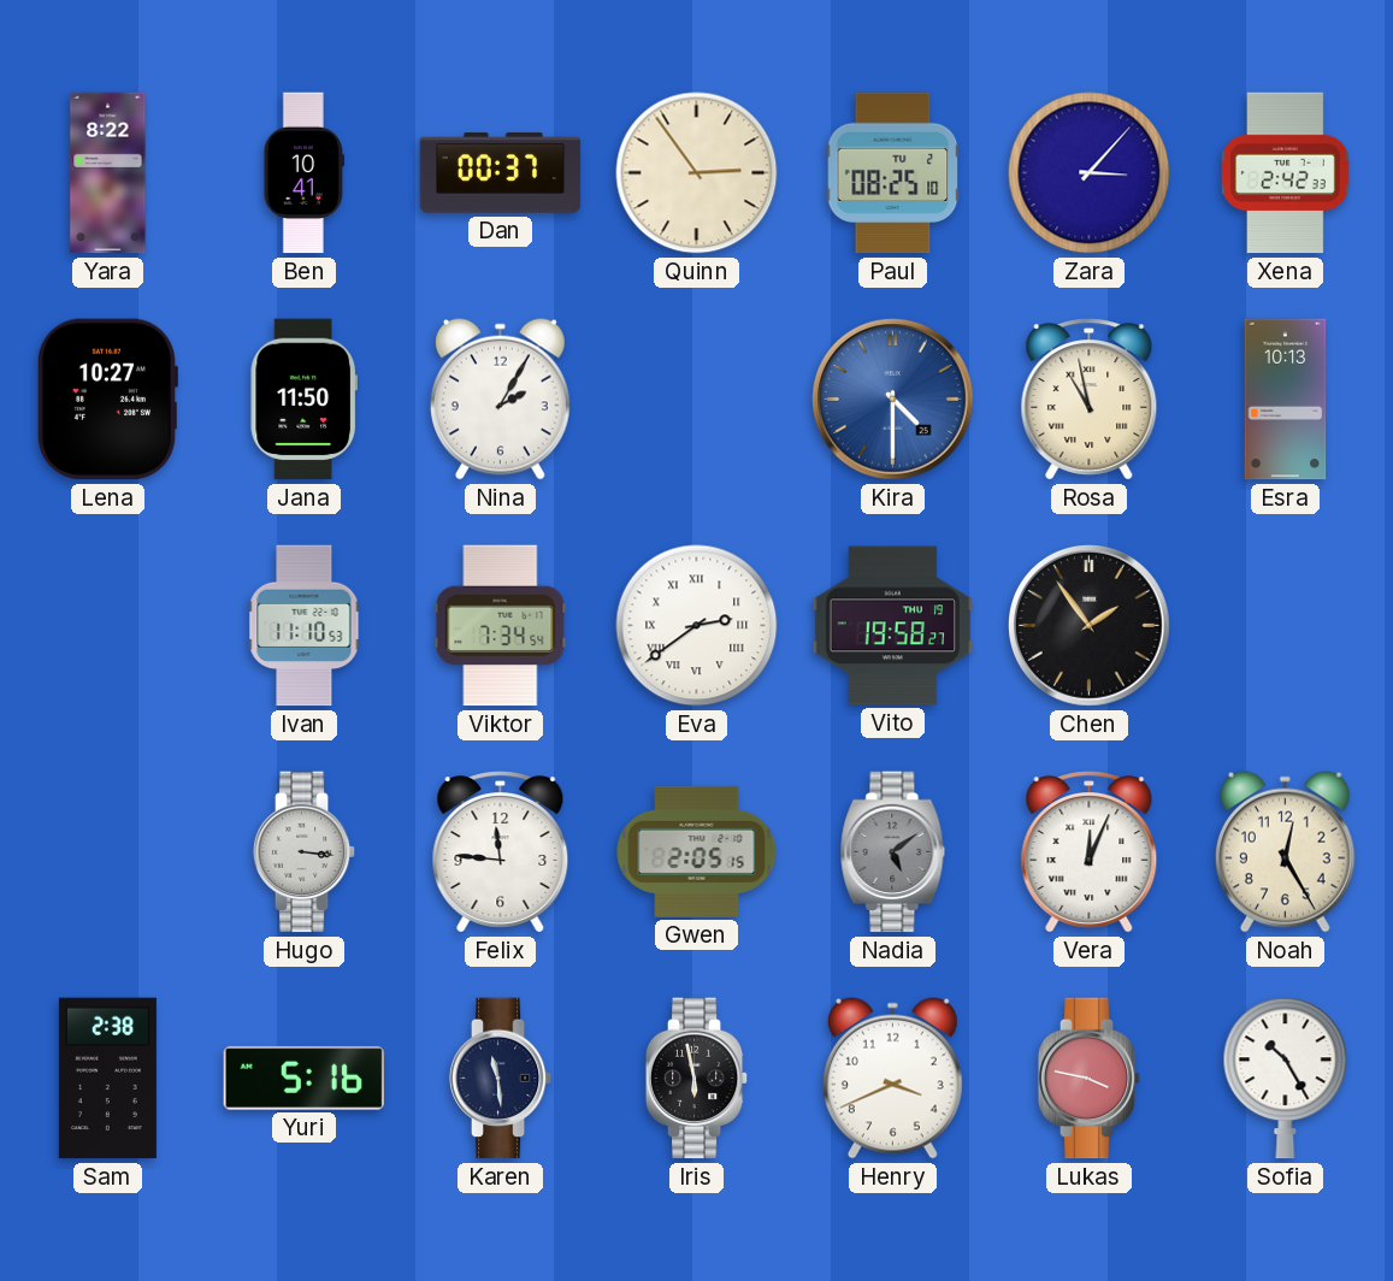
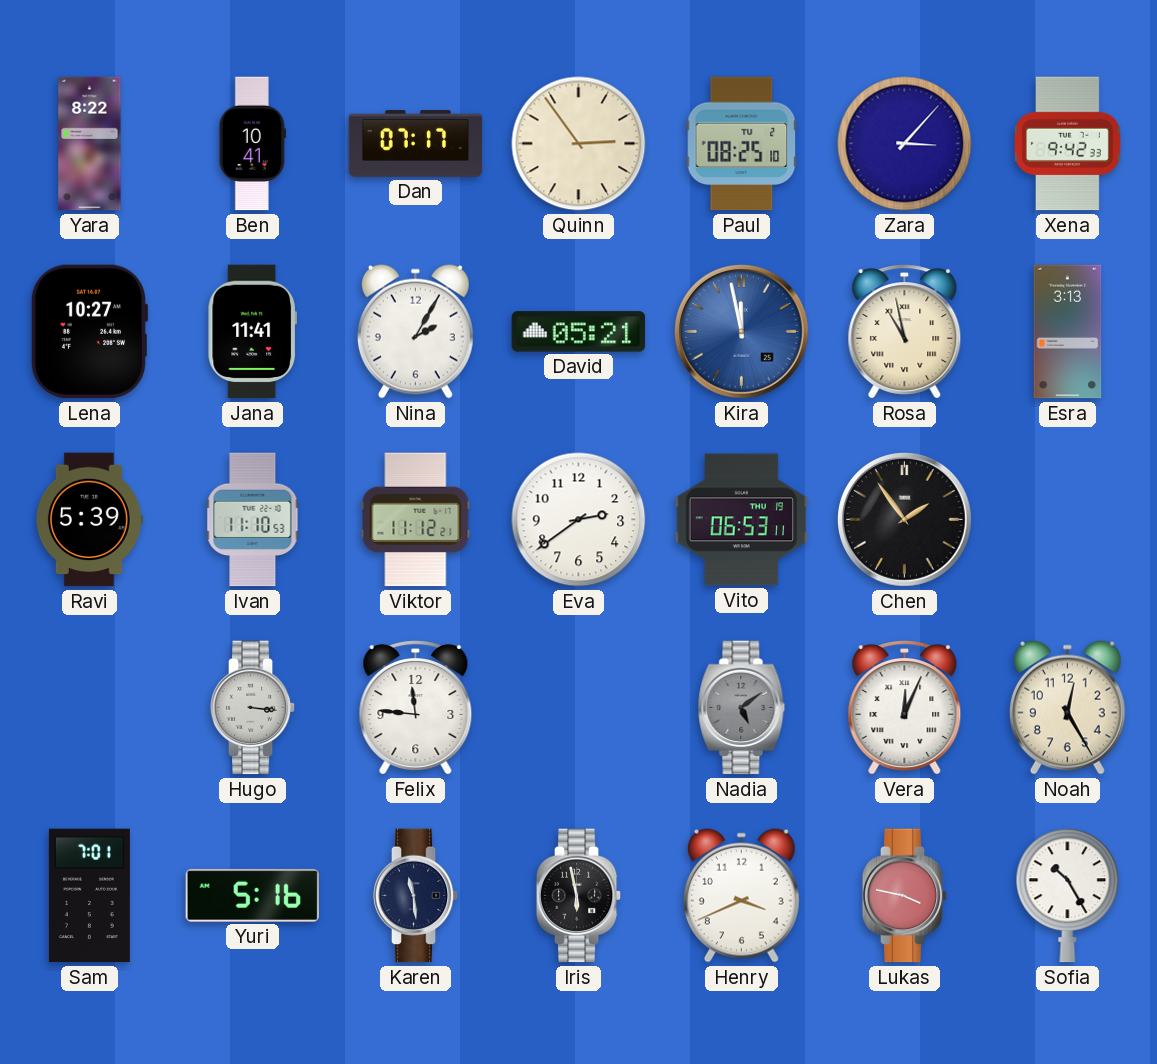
Dan: 00:37 -> 07:17 (416, 144)
Xena: 2:42 -> 9:42 (1068, 144)
Jana: 11:50 -> 11:41 (252, 332)
David: none -> 05:21 (579, 332)
Kira: 4:30 -> 11:58 (742, 332)
Esra: 10:13 -> 3:13 (1068, 332)
Ravi: none -> 5:39 (89, 520)
Viktor: 7:34 -> 11:12 (416, 520)
Eva numerals: Roman -> Arabic (579, 520)
Vito: 19:58 -> 06:53 (742, 520)
Gwen: 2:05 -> none (697, 851)
Sam: 2:38 -> 7:01 (89, 896)
